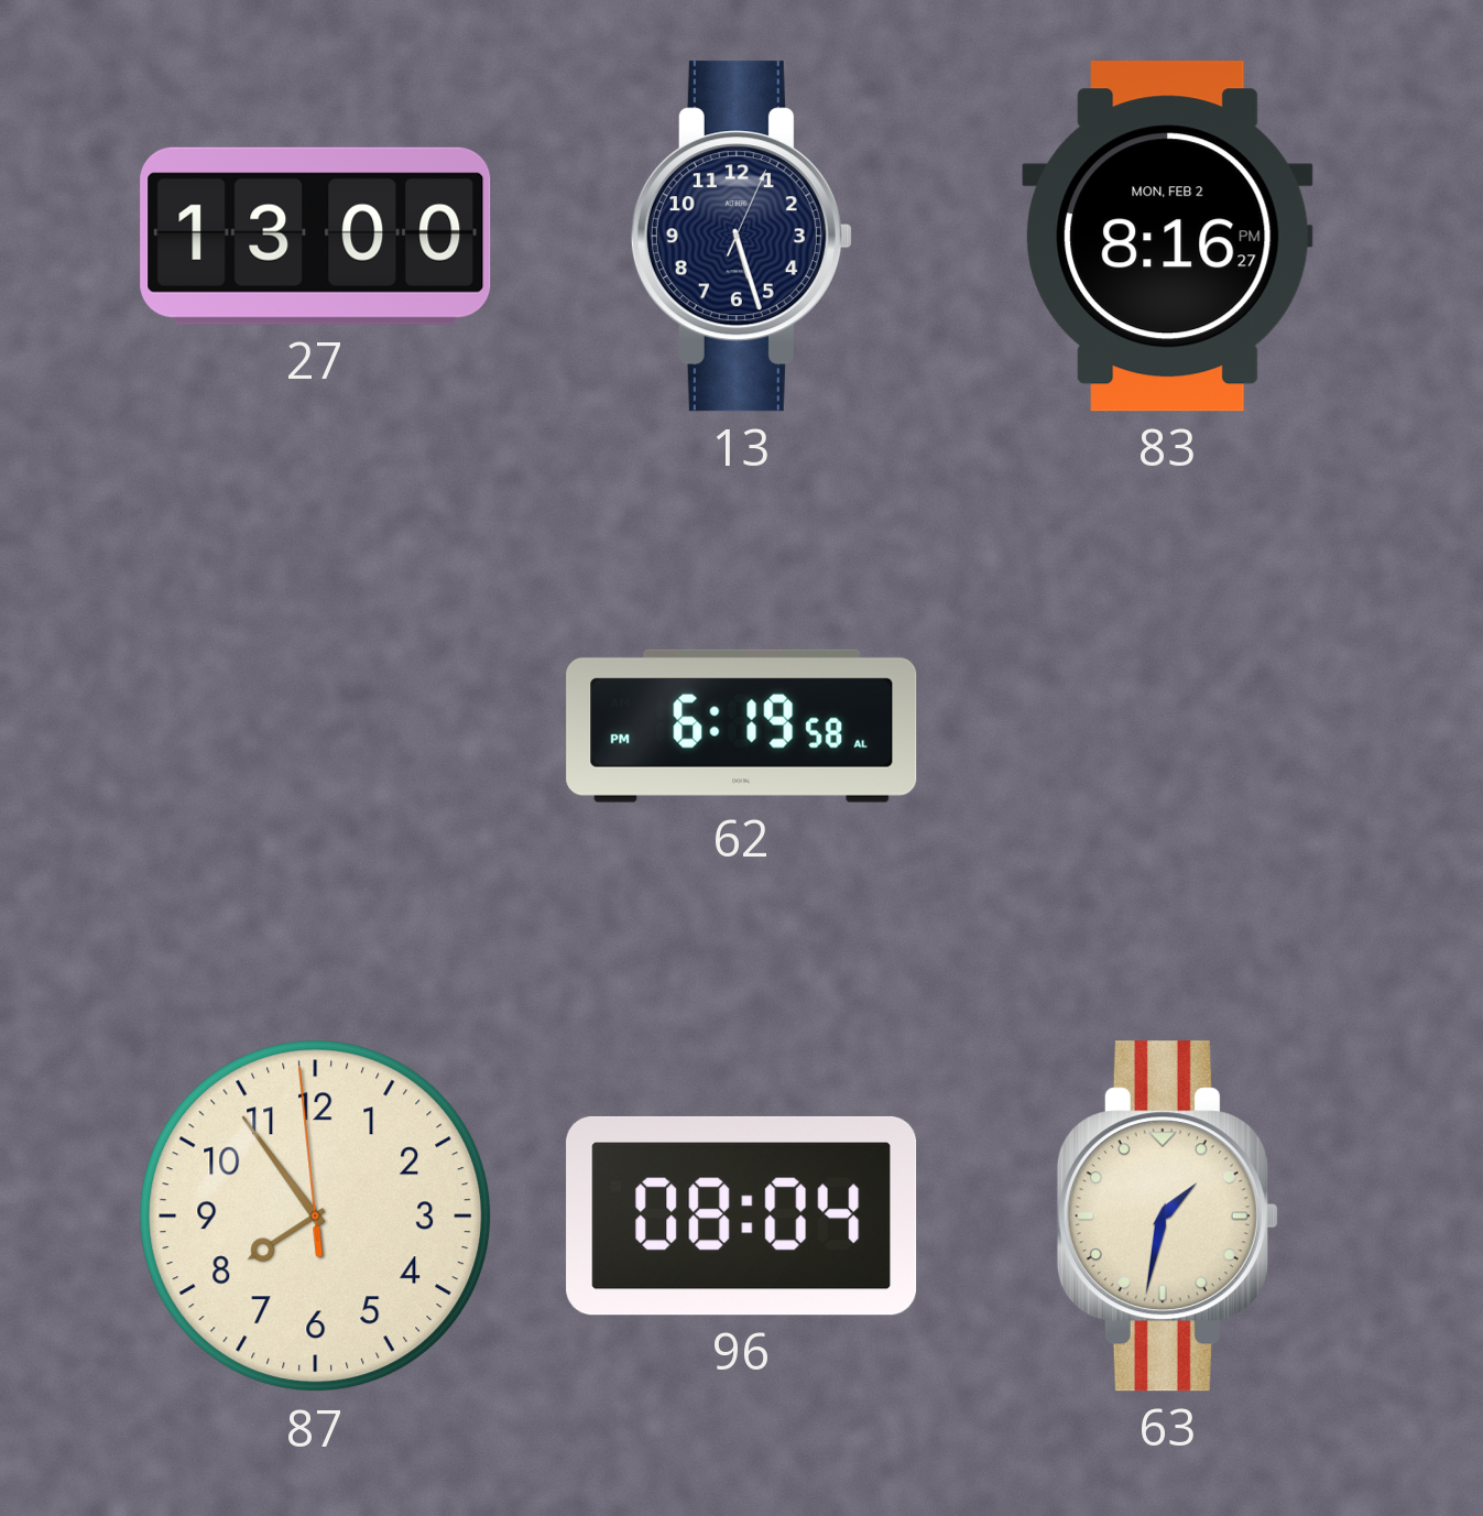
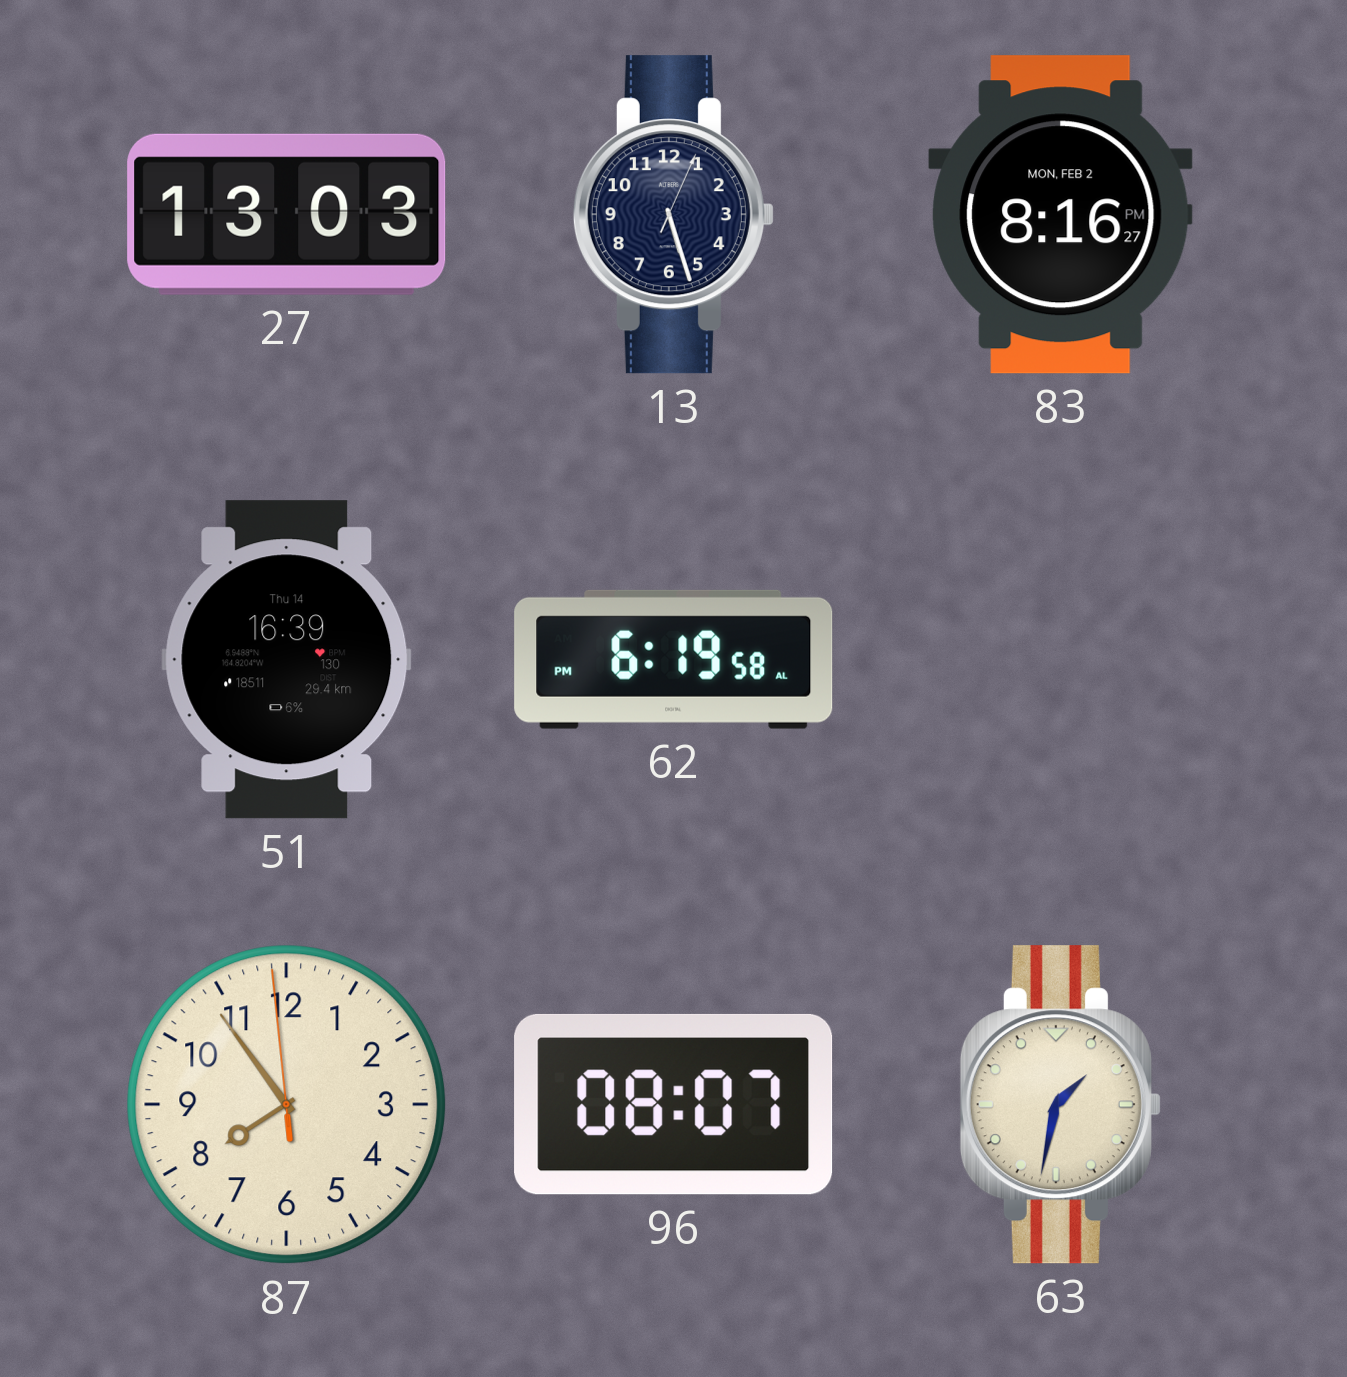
27: 13:00 -> 13:03 (287, 214)
51: none -> 16:39 (287, 660)
96: 08:04 -> 08:07 (674, 1104)
